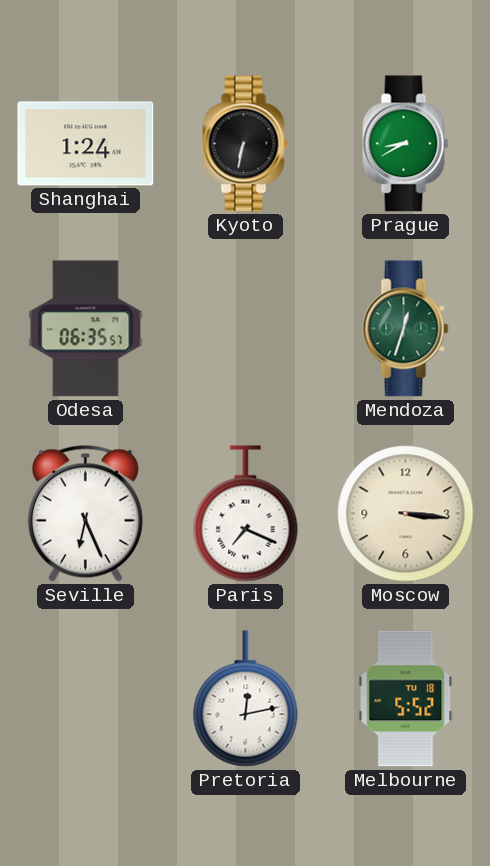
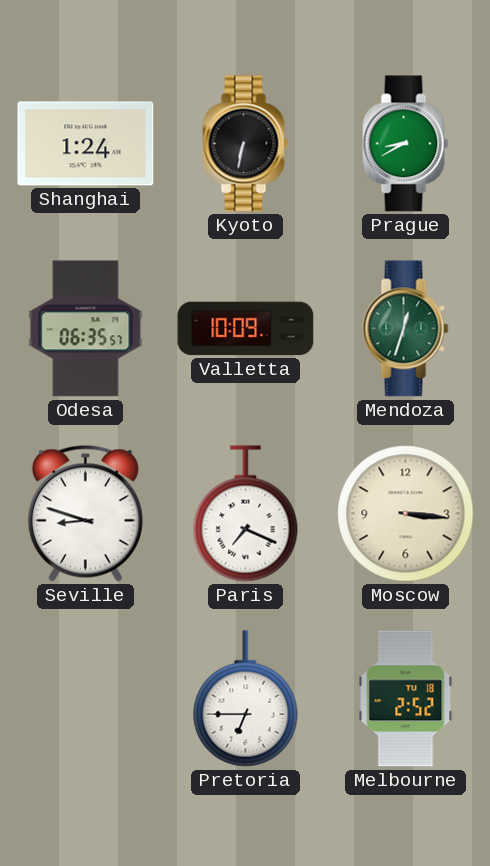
Valletta: none -> 10:09 (246, 329)
Seville: 6:26 -> 8:48 (85, 513)
Pretoria: 12:13 -> 6:45 (246, 699)
Melbourne: 5:52 -> 2:52 (406, 699)
